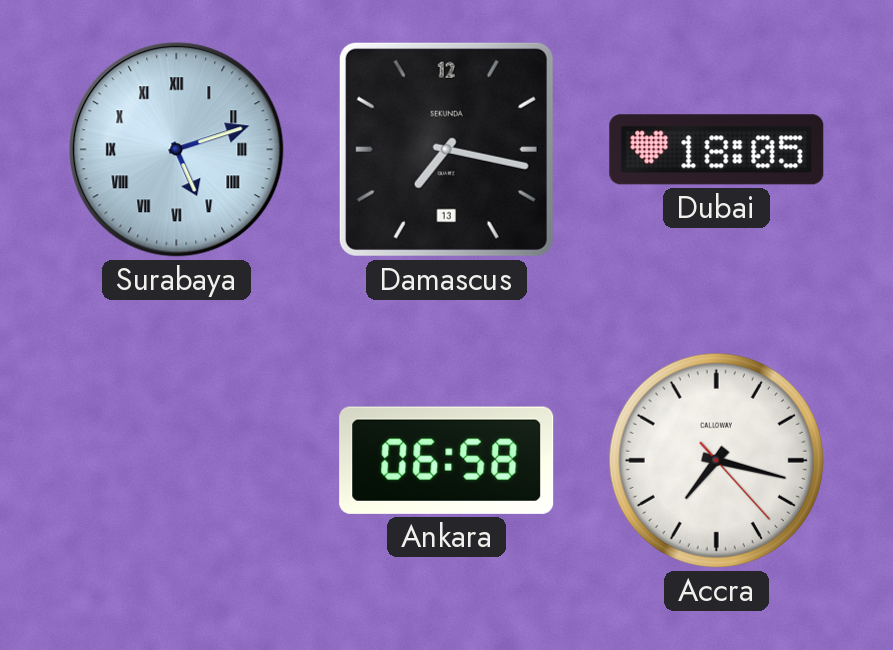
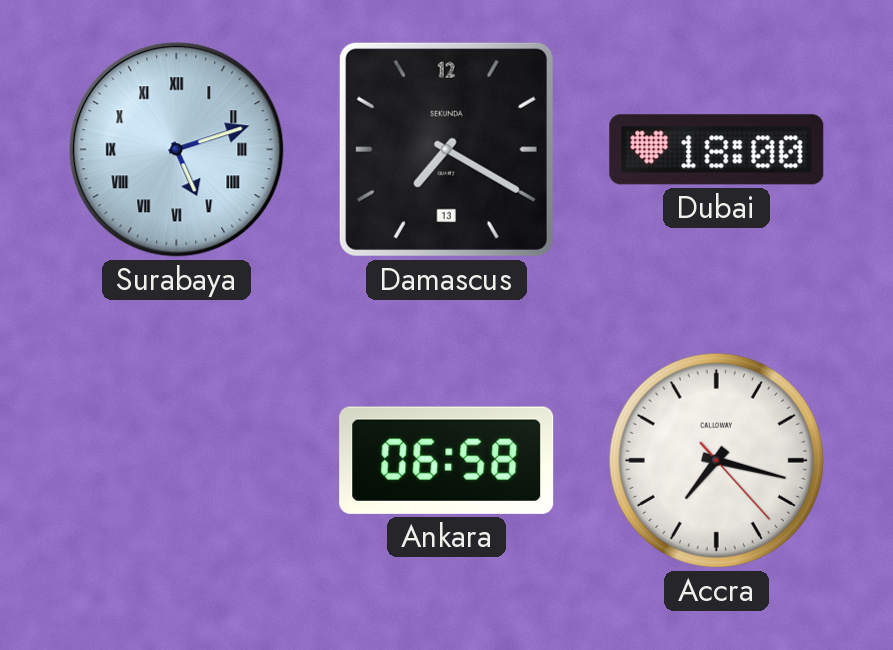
Damascus: 7:17 -> 7:20 (446, 149)
Dubai: 18:05 -> 18:00 (717, 150)
